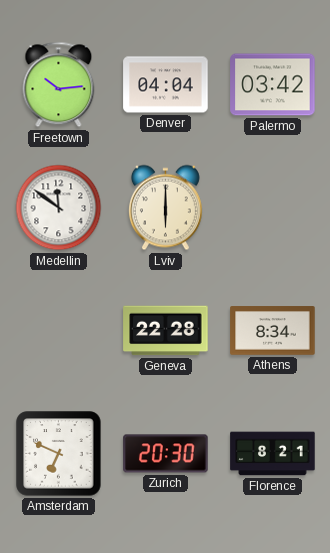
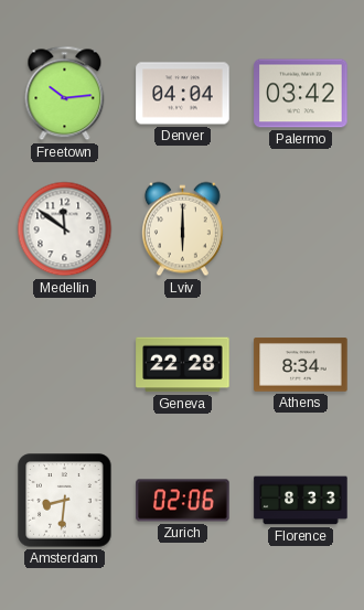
Amsterdam: 6:49 -> 8:31 (65, 501)
Zurich: 20:30 -> 02:06 (183, 501)
Florence: 8:21 -> 8:33 (301, 501)
